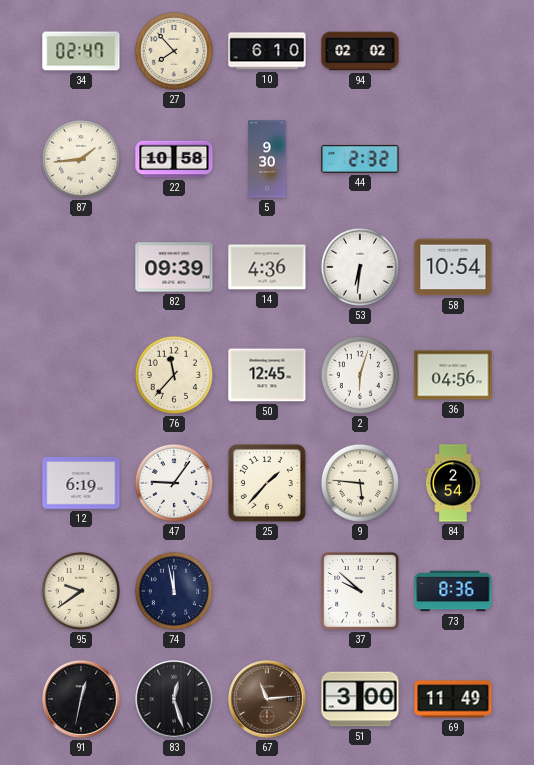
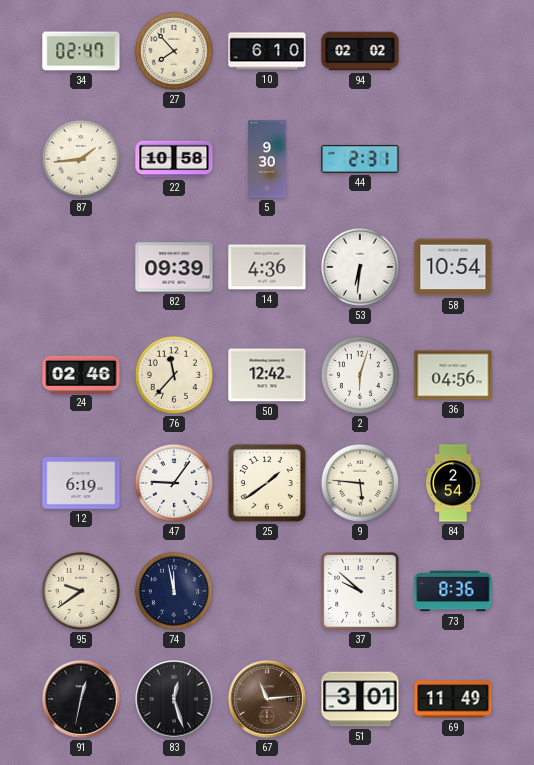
44: 2:32 -> 2:31 (360, 159)
24: none -> 02:46 (81, 374)
50: 12:45 -> 12:42 (267, 375)
25: 1:37 -> 1:39 (267, 483)
51: 3:00 -> 3:01 (360, 699)
